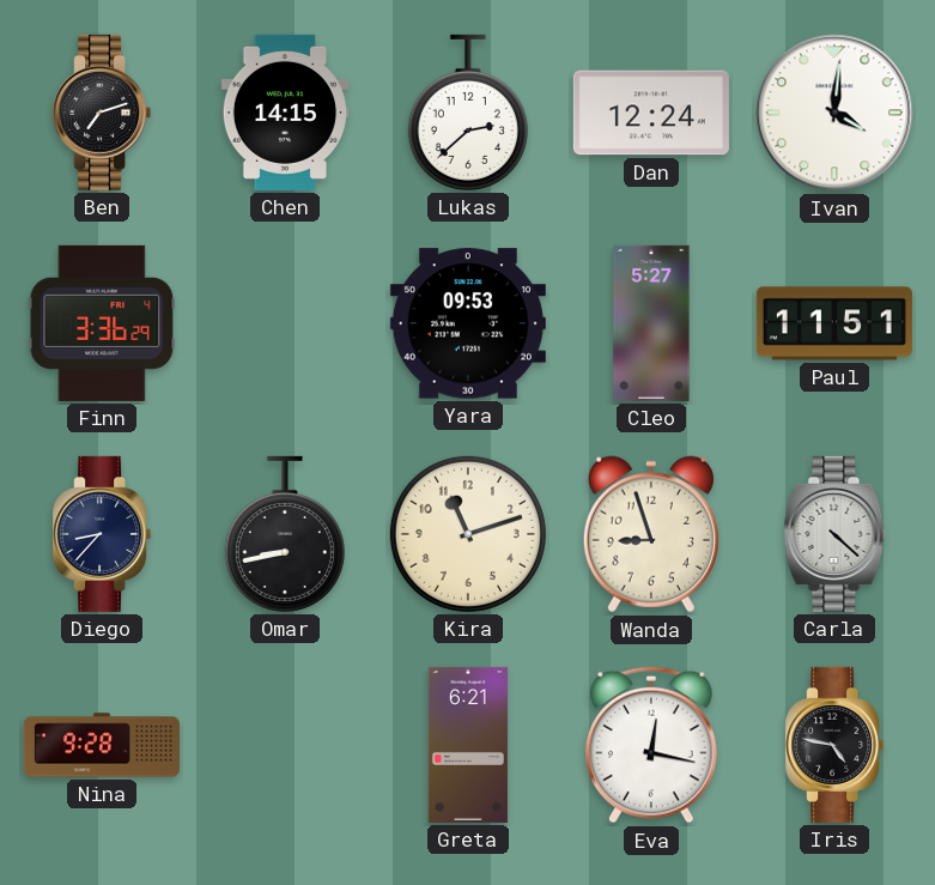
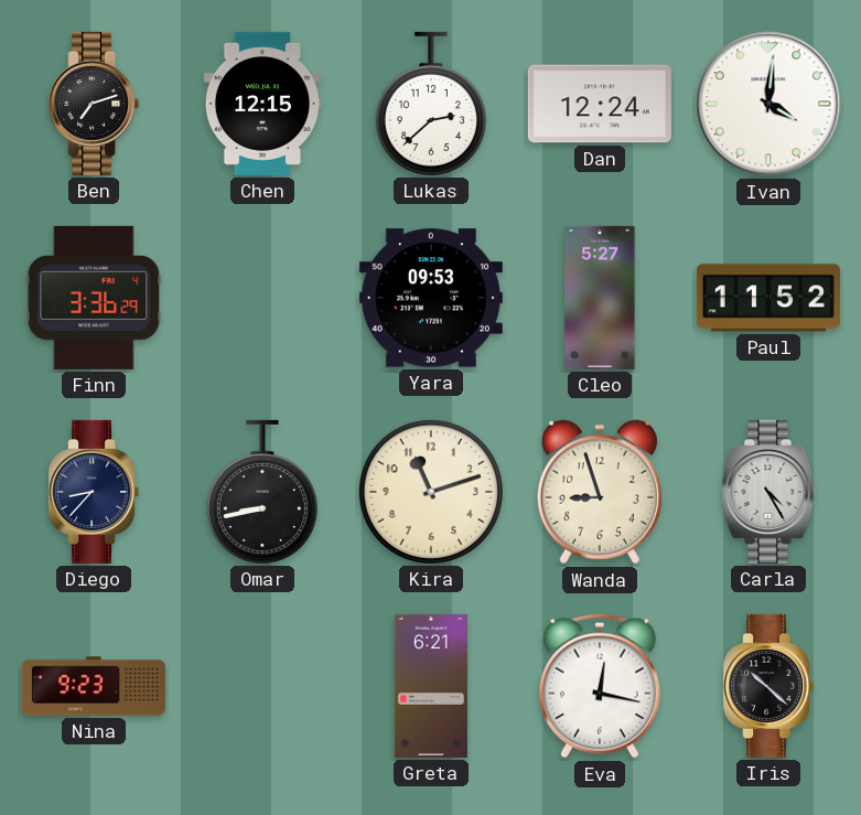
Chen: 14:15 -> 12:15 (262, 104)
Paul: 11:51 -> 11:52 (768, 298)
Carla: 4:22 -> 4:25 (768, 492)
Nina: 9:28 -> 9:23 (94, 686)
Iris: 4:47 -> 10:22 (768, 686)
